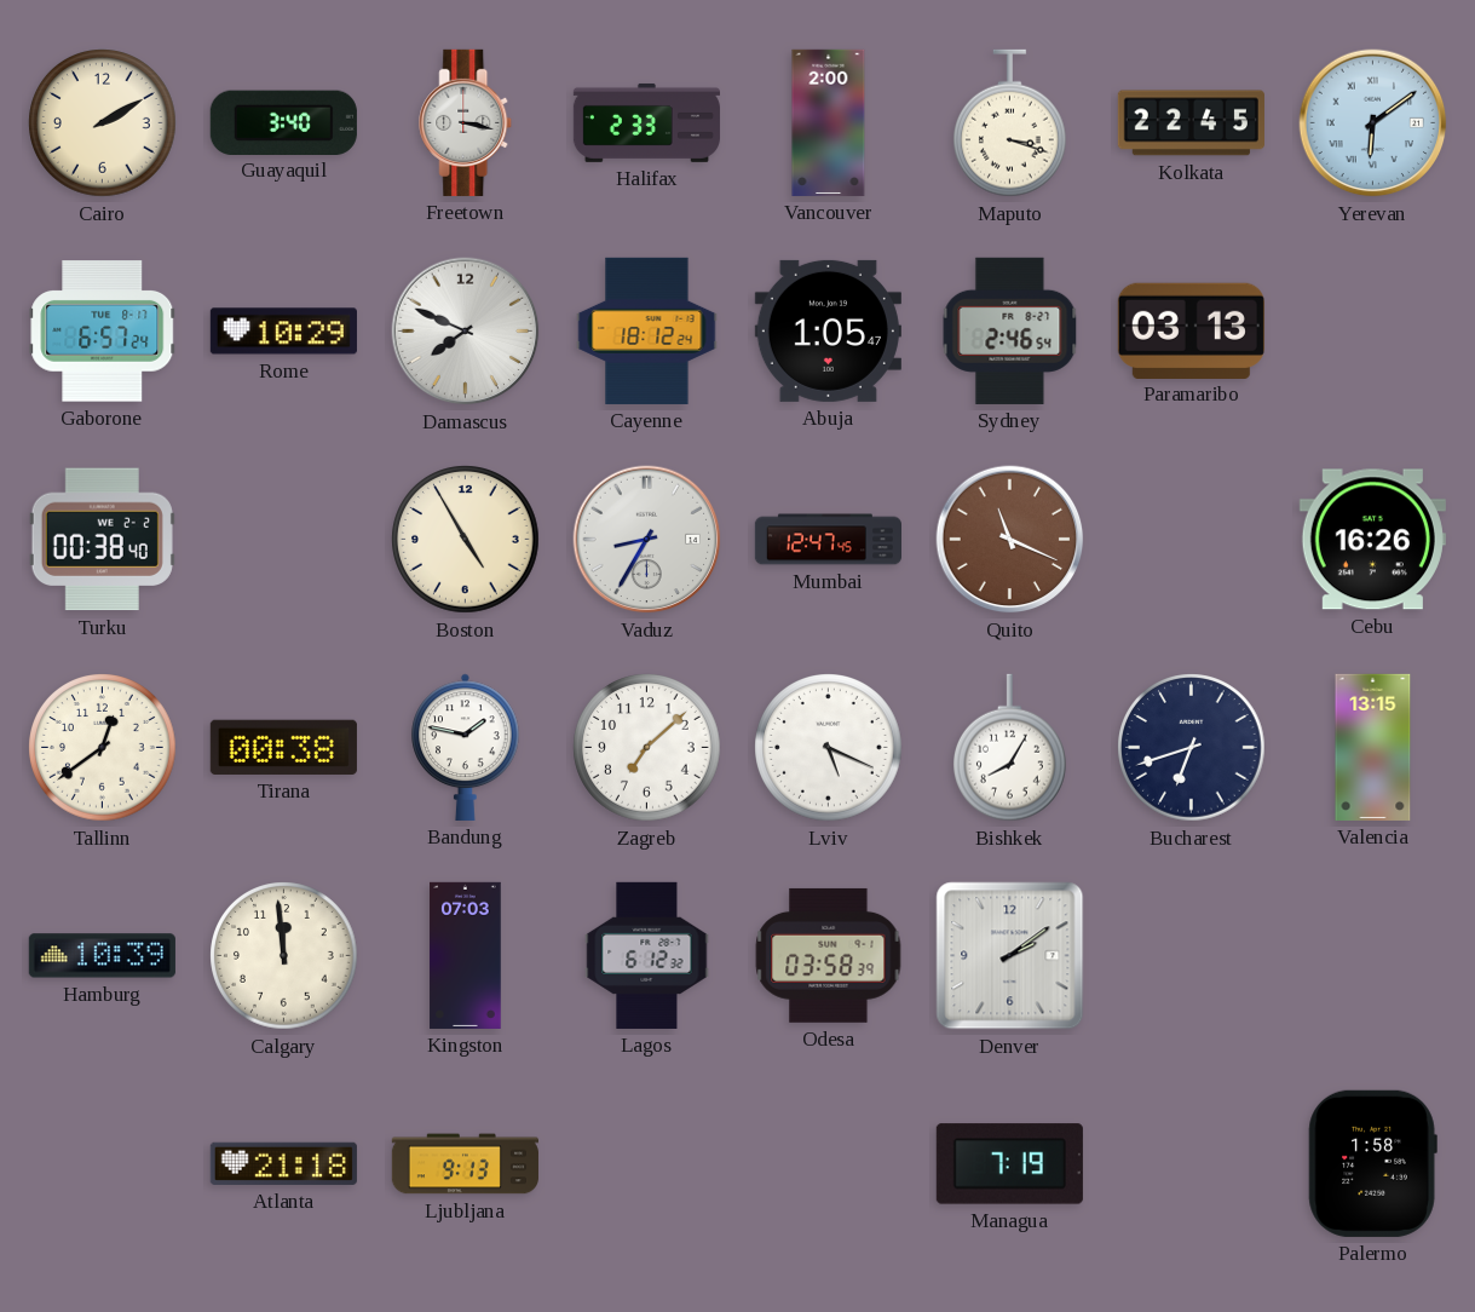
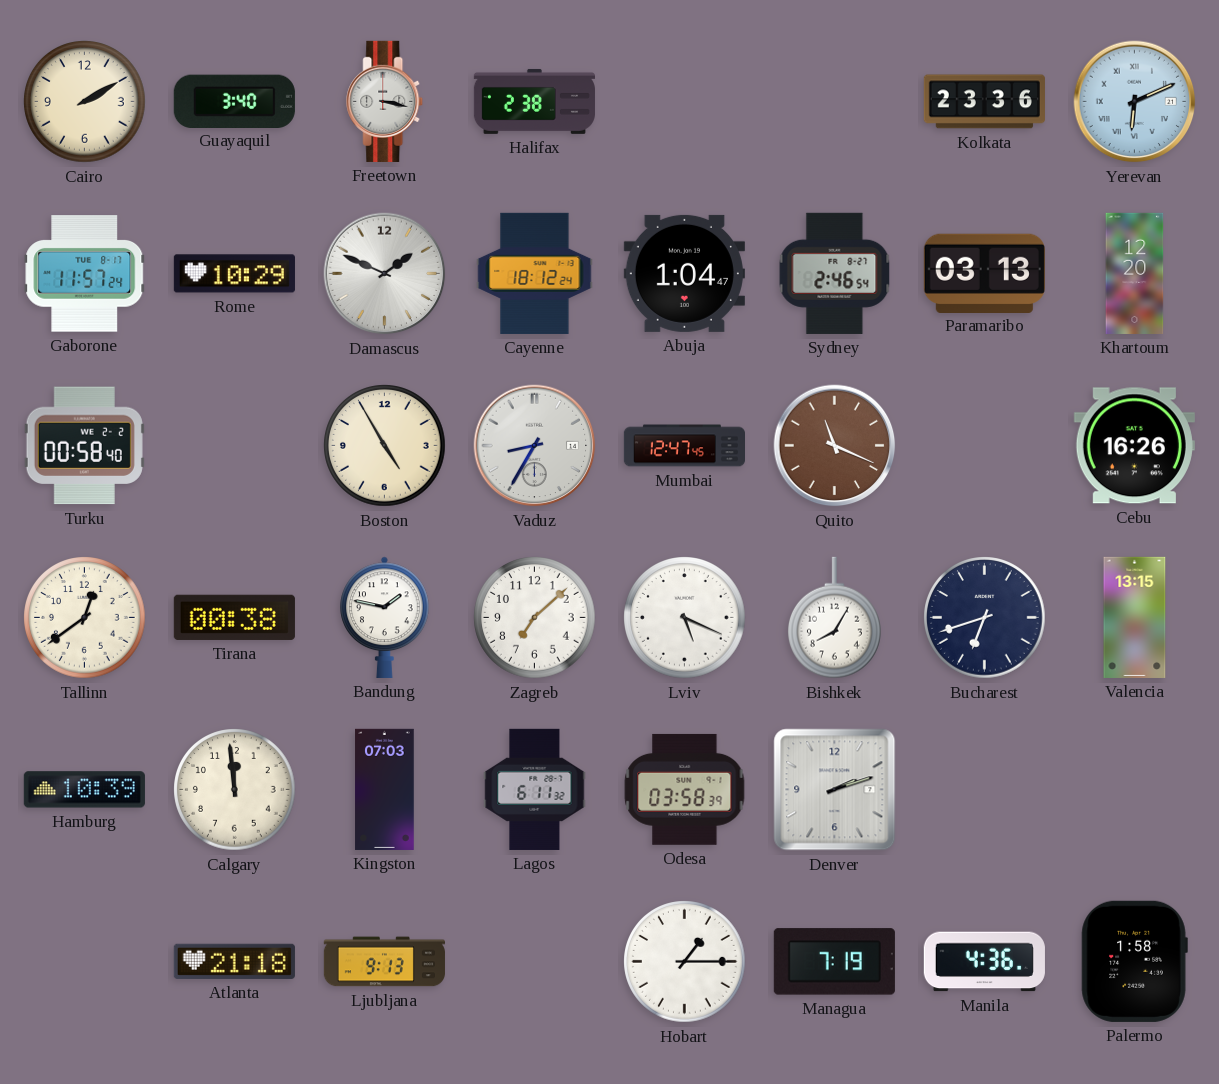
Halifax: 2:33 -> 2:38 (534, 101)
Vancouver: 2:00 -> none (829, 122)
Maputo: 3:18 -> none (1010, 123)
Kolkata: 22:45 -> 23:36 (984, 102)
Yerevan: 6:09 -> 6:11 (1135, 102)
Gaborone: 6:57 -> 11:57 (85, 274)
Damascus: 7:49 -> 1:49 (385, 274)
Abuja: 1:05 -> 1:04 (684, 273)
Khartoum: none -> 12:20 (1135, 273)
Turku: 00:38 -> 00:58 (84, 446)
Lagos: 6:12 -> 6:11 (535, 789)
Denver: 2:09 -> 2:12 (835, 790)
Hobart: none -> 1:15 (685, 962)
Manila: none -> 4:36 (984, 962)
